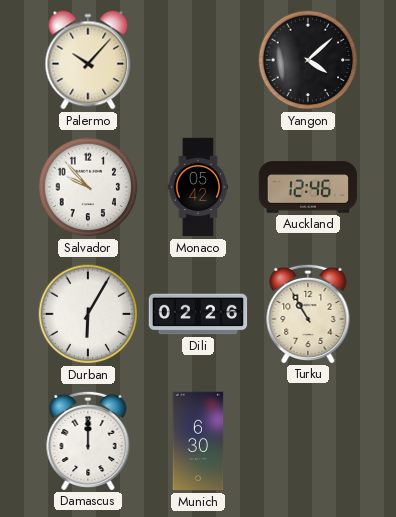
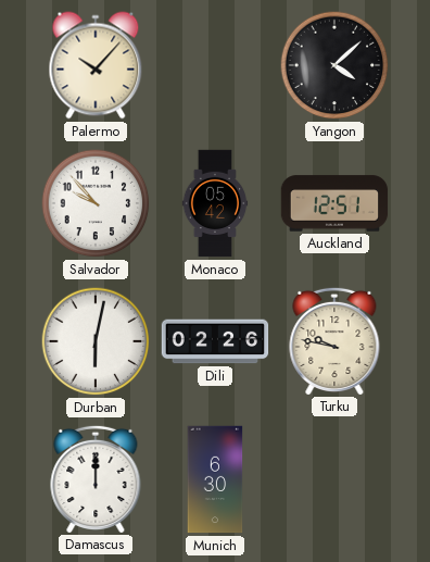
Auckland: 12:46 -> 12:51 (334, 203)
Durban: 6:05 -> 6:02 (96, 341)
Turku: 10:55 -> 9:47 (334, 340)
